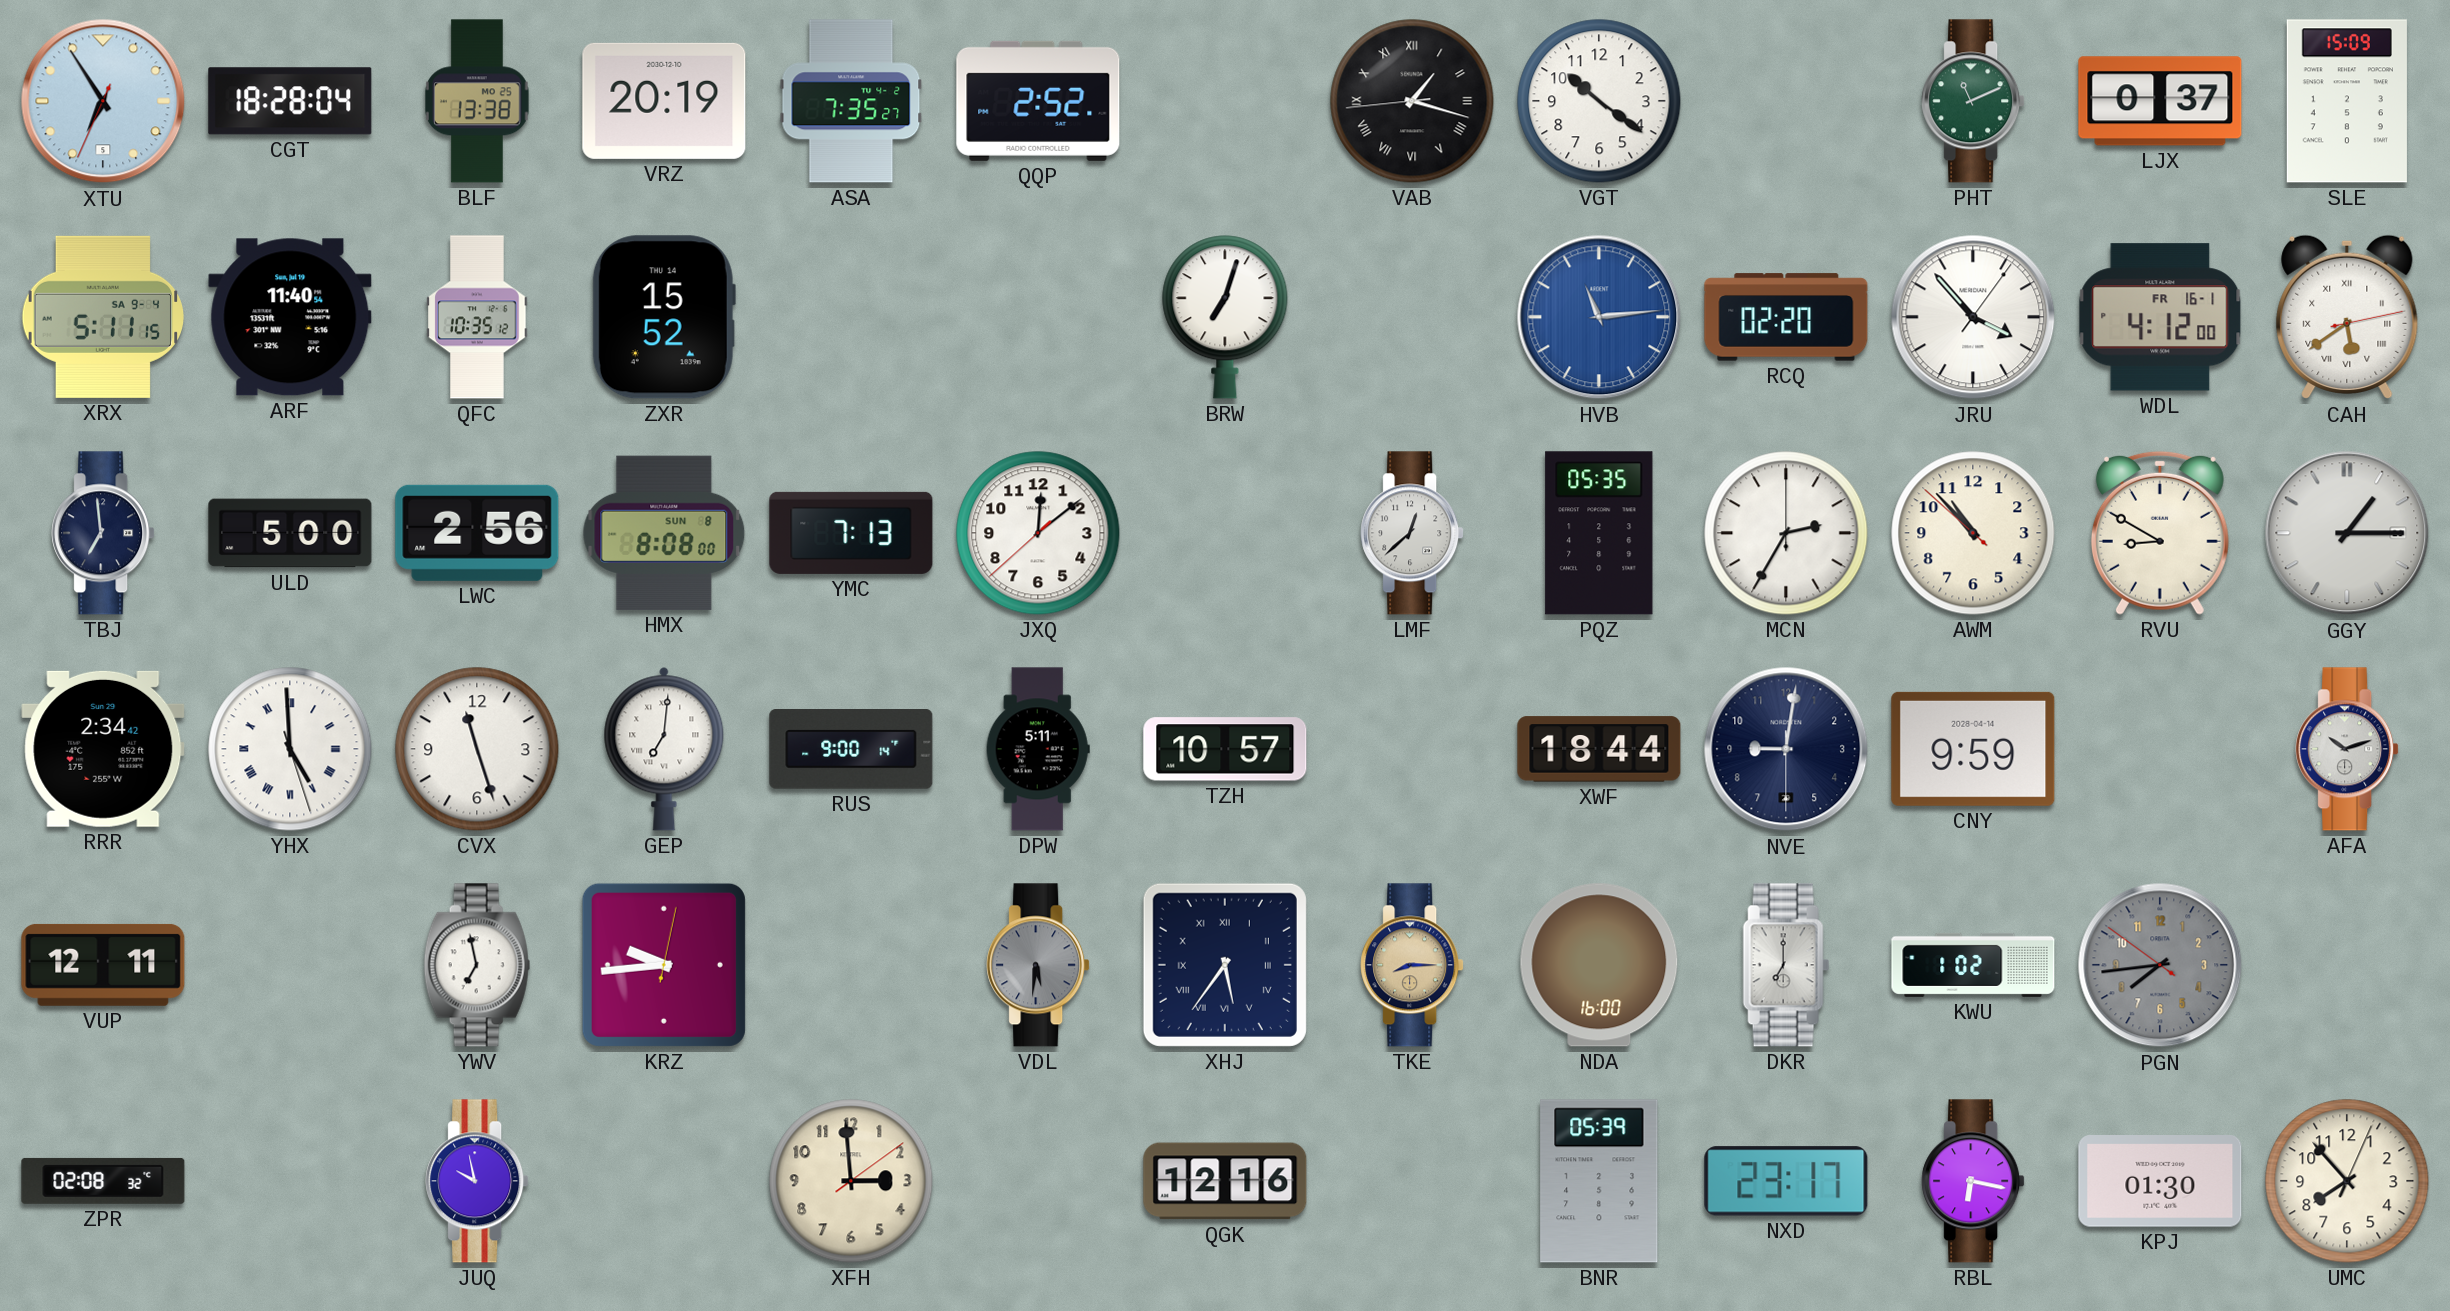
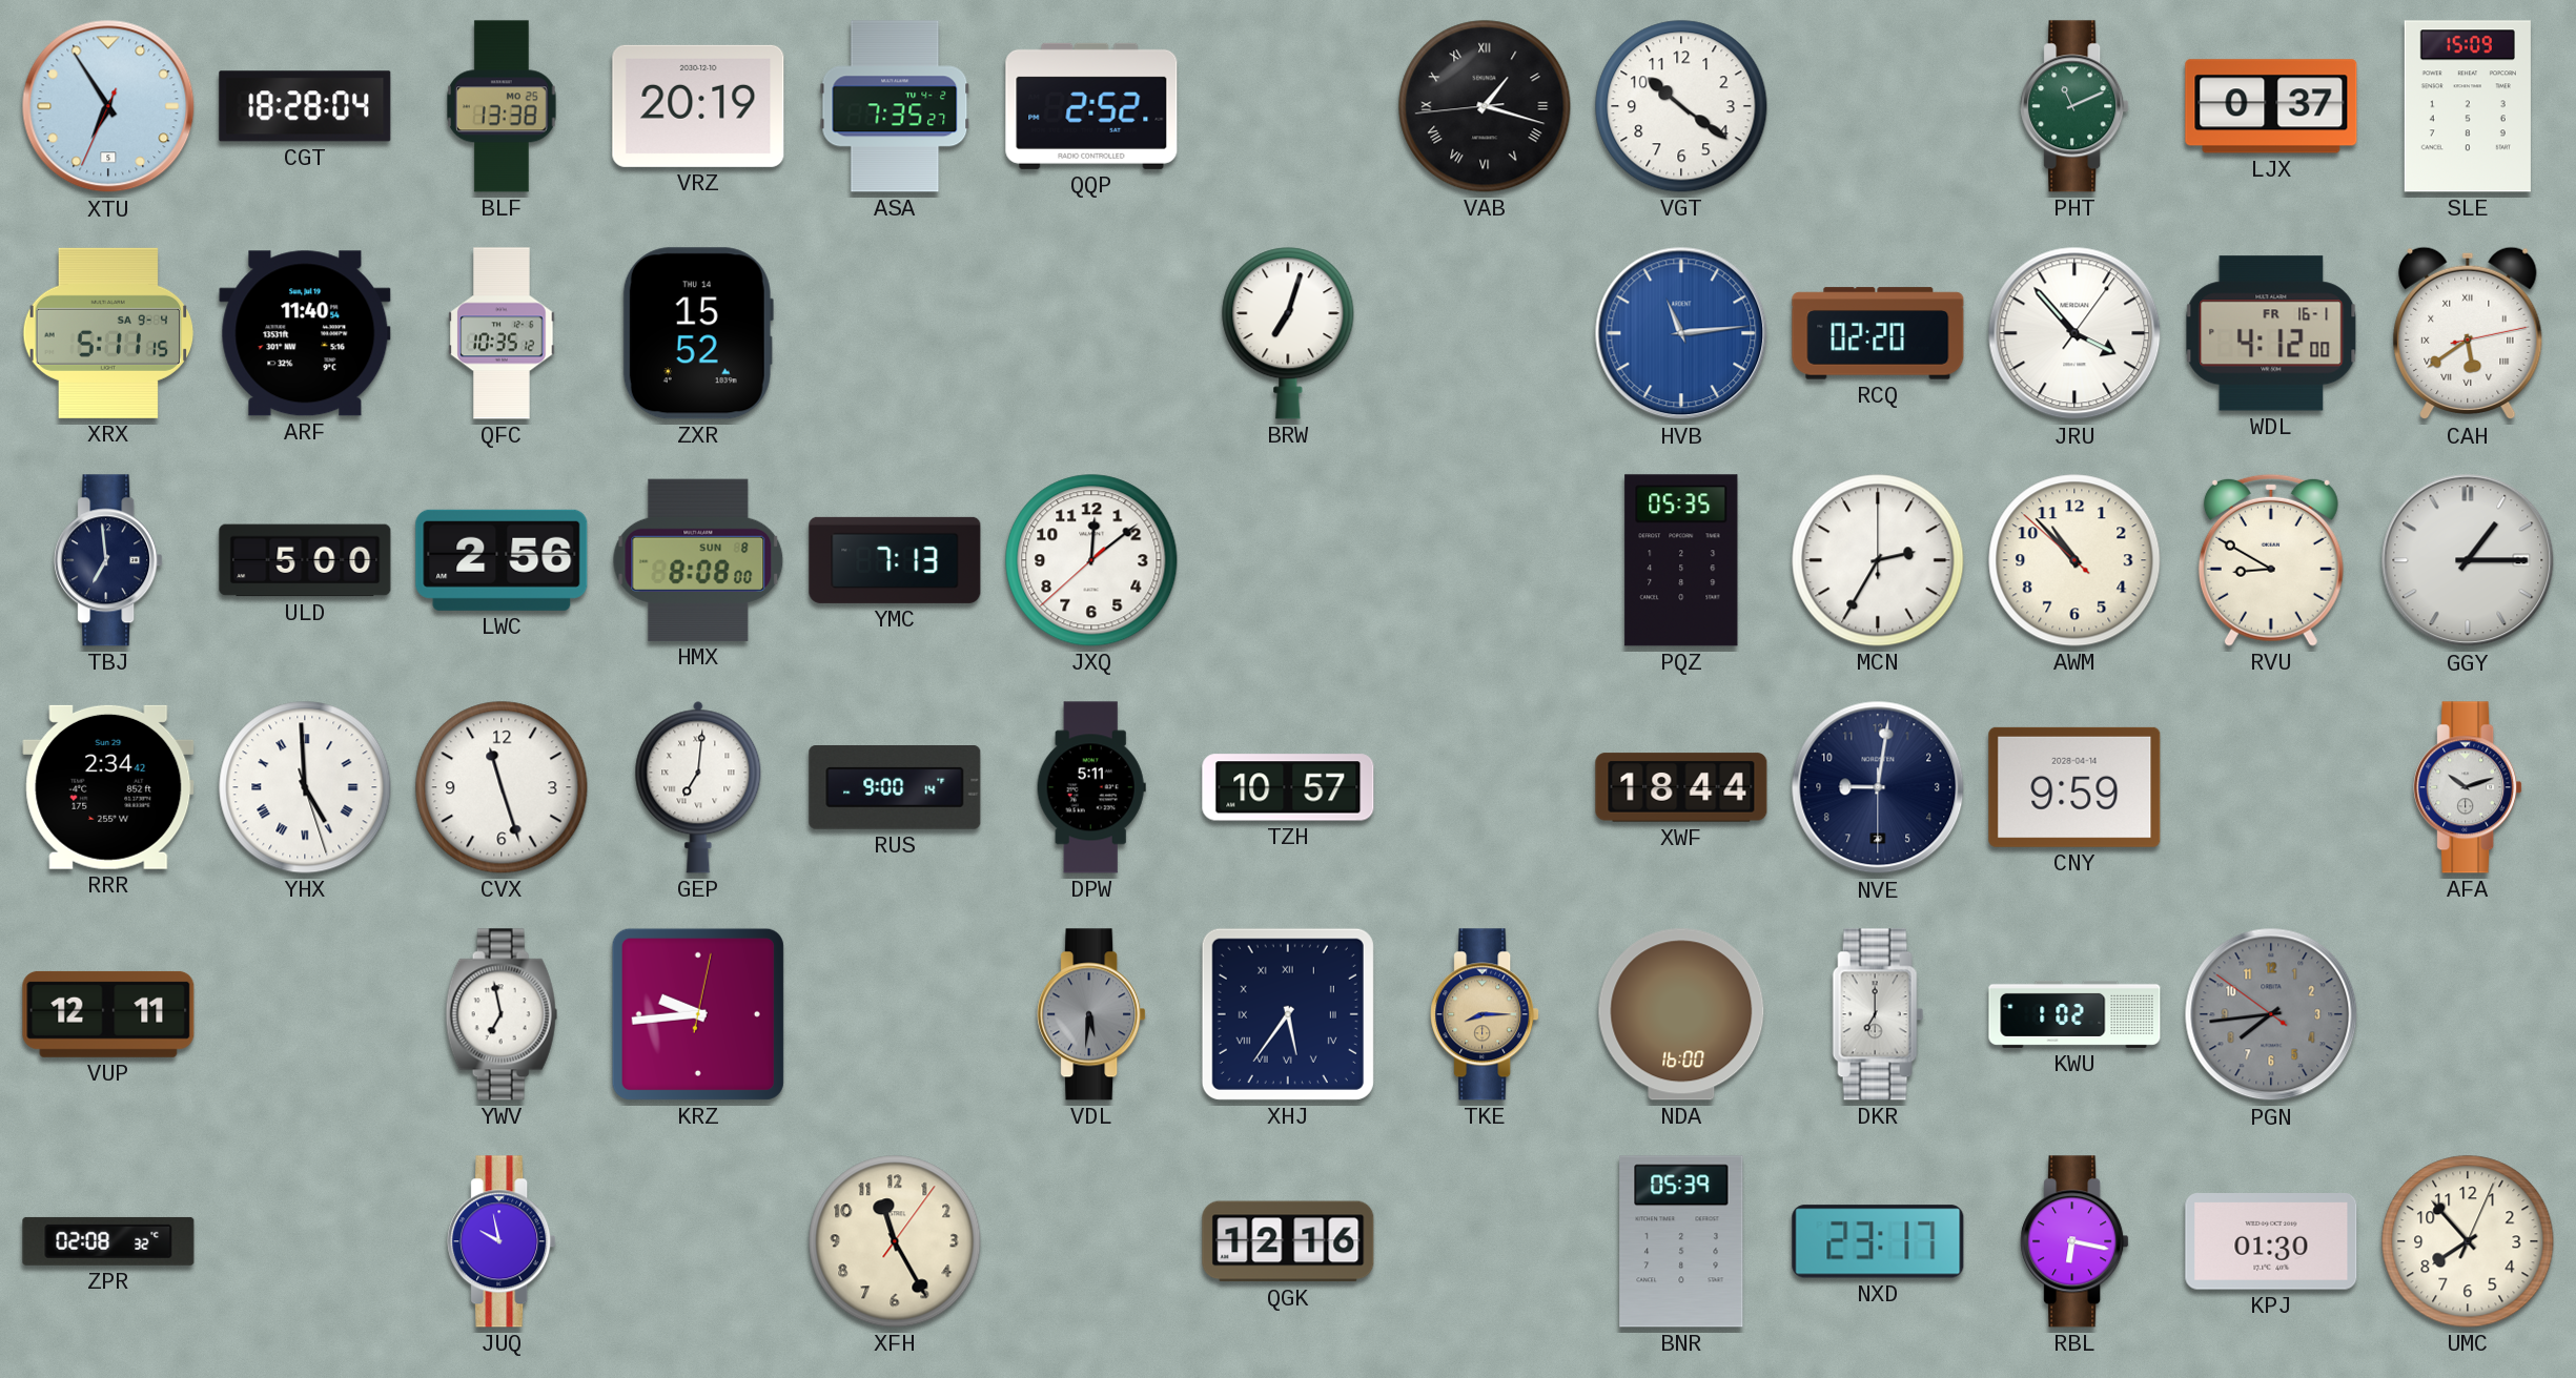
LMF: 12:38 -> none (1412, 533)
XFH: 2:59 -> 11:25 (895, 1241)
